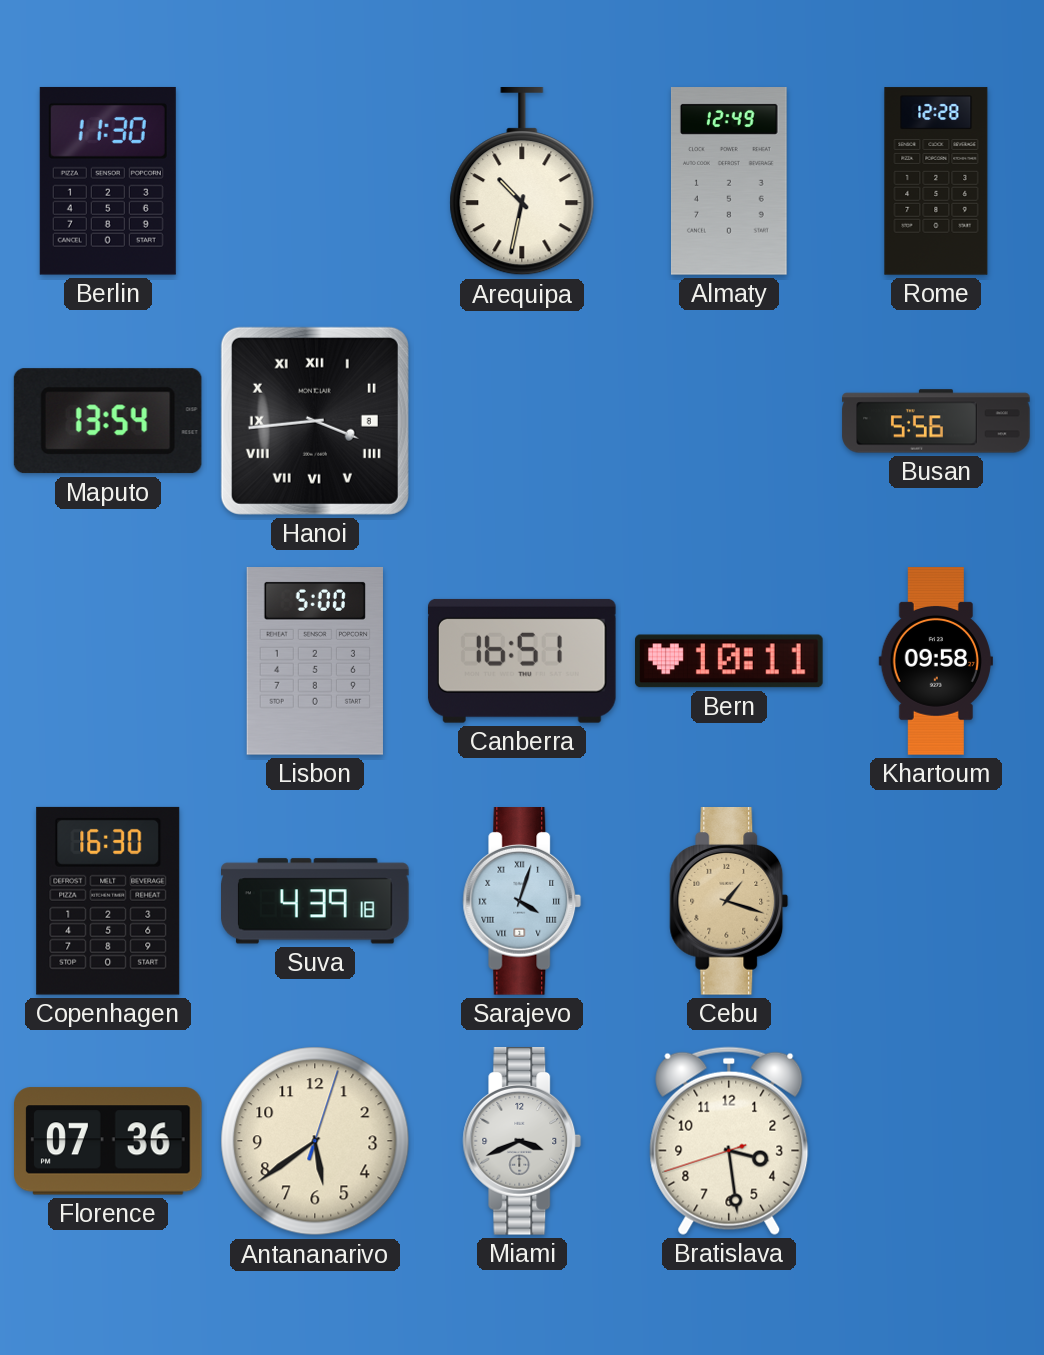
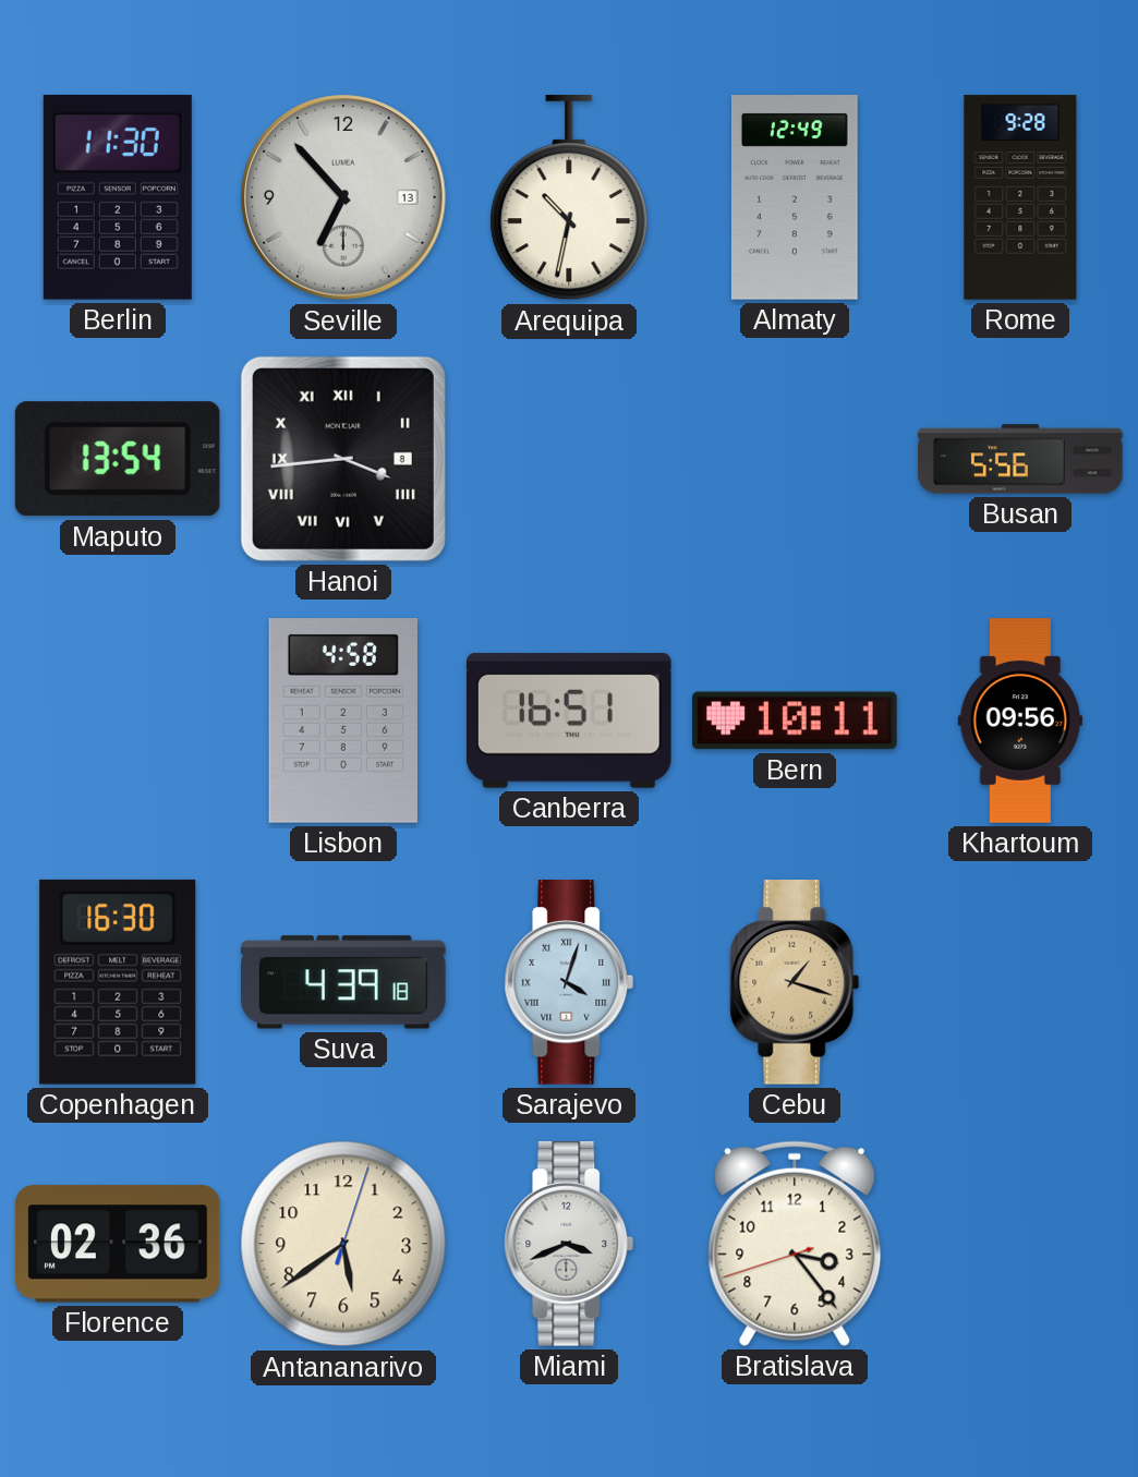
Seville: none -> 6:53 (343, 197)
Rome: 12:28 -> 9:28 (1020, 197)
Lisbon: 5:00 -> 4:58 (342, 722)
Khartoum: 09:58 -> 09:56 (1019, 721)
Florence: 07:36 -> 02:36 (119, 1244)
Bratislava: 3:28 -> 3:23 (795, 1244)
